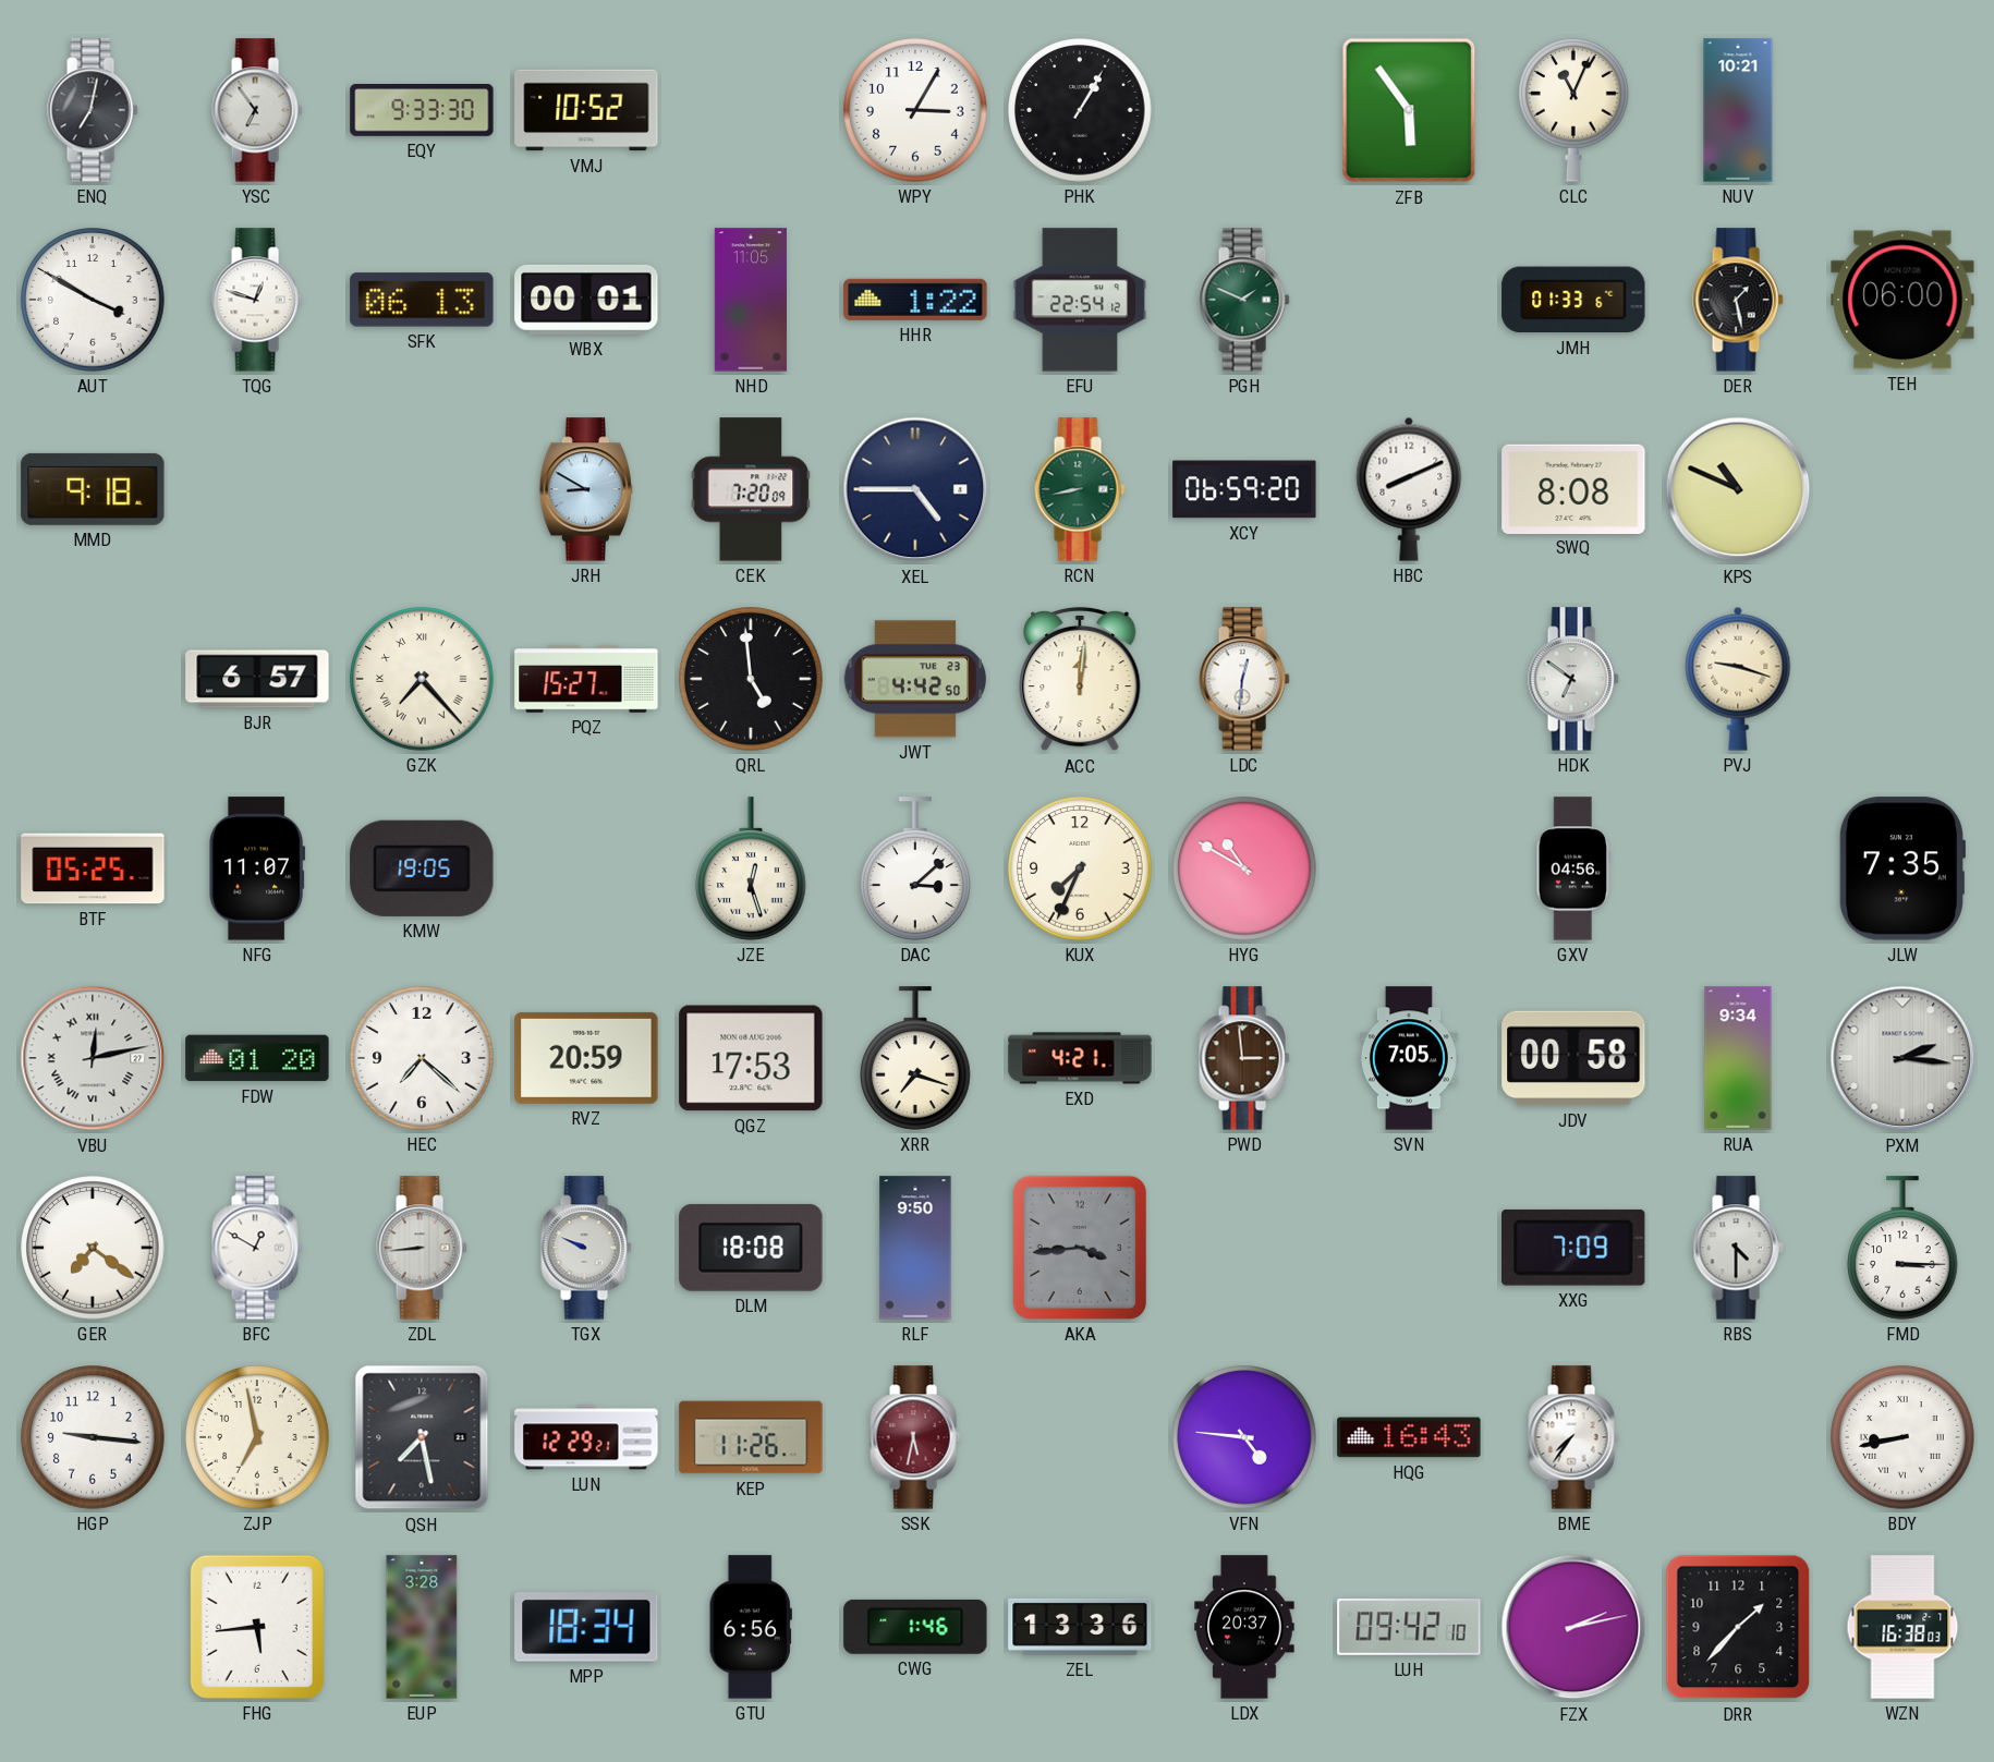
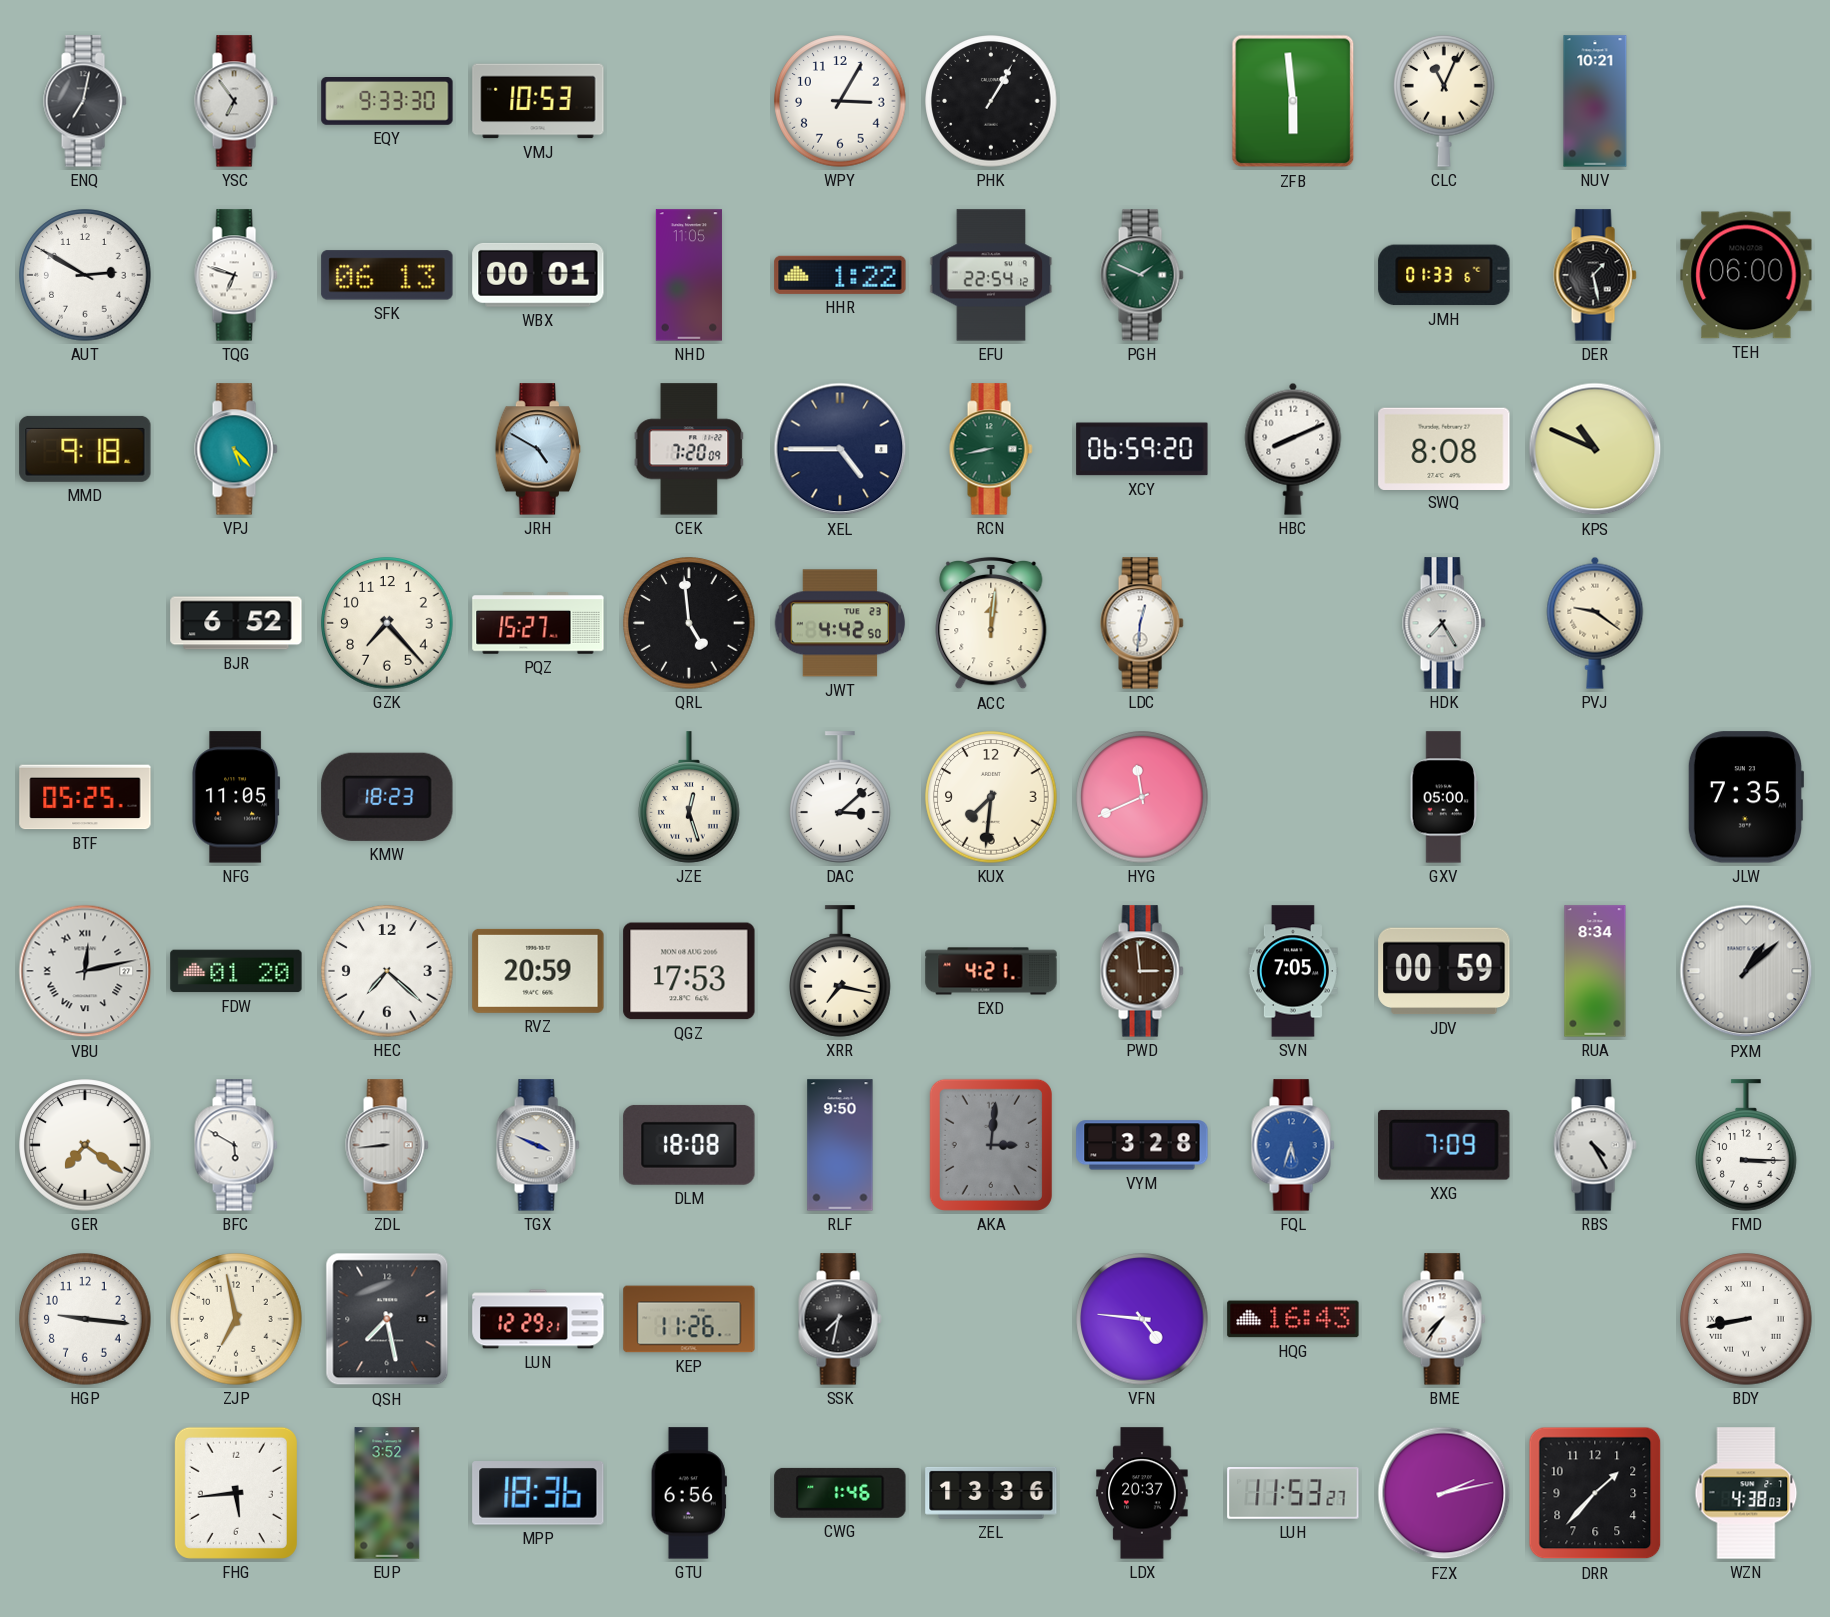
VMJ: 10:52 -> 10:53 (538, 101)
ZFB: 5:54 -> 5:59 (1293, 101)
AUT: 3:50 -> 2:50 (85, 275)
TQG: 12:48 -> 6:48 (236, 275)
VPJ: none -> 5:23 (236, 449)
JRH: 8:50 -> 4:50 (537, 449)
BJR: 6:57 -> 6:52 (236, 623)
GZK numerals: Roman -> Arabic (387, 623)
HDK: 6:51 -> 7:25 (1444, 623)
PVJ: 9:18 -> 9:21 (1595, 623)
NFG: 11:07 -> 11:05 (236, 797)
KMW: 19:05 -> 18:23 (387, 797)
KUX: 7:34 -> 7:31 (991, 797)
HYG: 10:50 -> 11:41 (1142, 797)
GXV: 04:56 -> 05:00 (1443, 797)
XRR: 7:18 -> 7:17 (841, 971)
JDV: 00:58 -> 00:59 (1444, 971)
RUA: 9:34 -> 8:34 (1595, 971)
PXM: 2:16 -> 1:08 (1746, 971)
BFC: 12:50 -> 5:50 (236, 1145)
TGX: 9:49 -> 3:49 (538, 1145)
AKA: 3:44 -> 3:01 (991, 1145)
VYM: none -> 3:28 (1142, 1145)
FQL: none -> 5:33 (1293, 1145)
RBS: 4:30 -> 4:25 (1595, 1145)
SSK: 5:32 -> 7:32 (840, 1319)
SSK dial: burgundy -> black (840, 1319)
EUP: 3:28 -> 3:52 (387, 1493)
MPP: 18:34 -> 18:36 (538, 1493)
LUH: 09:42 -> 11:53 (1293, 1494)
WZN: 16:38 -> 4:38 (1746, 1493)
